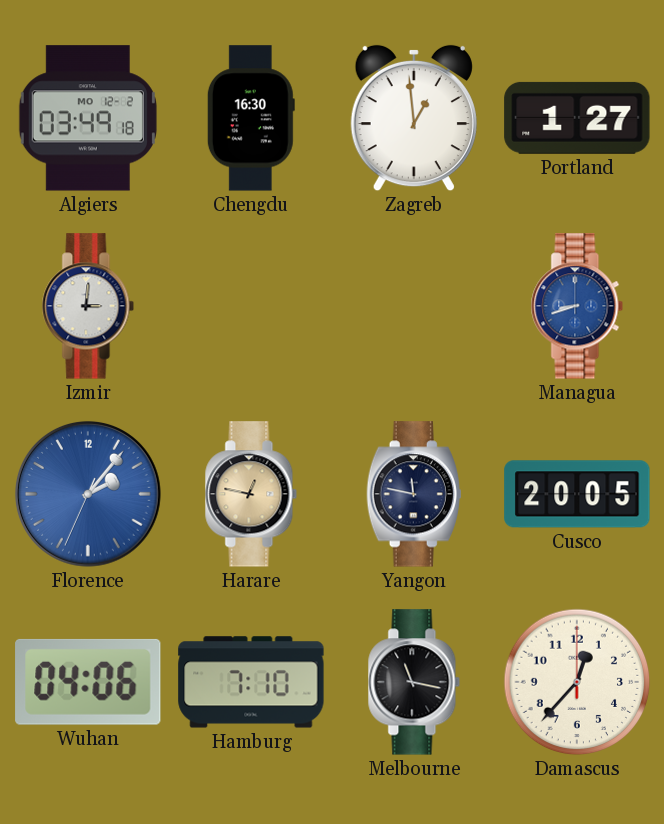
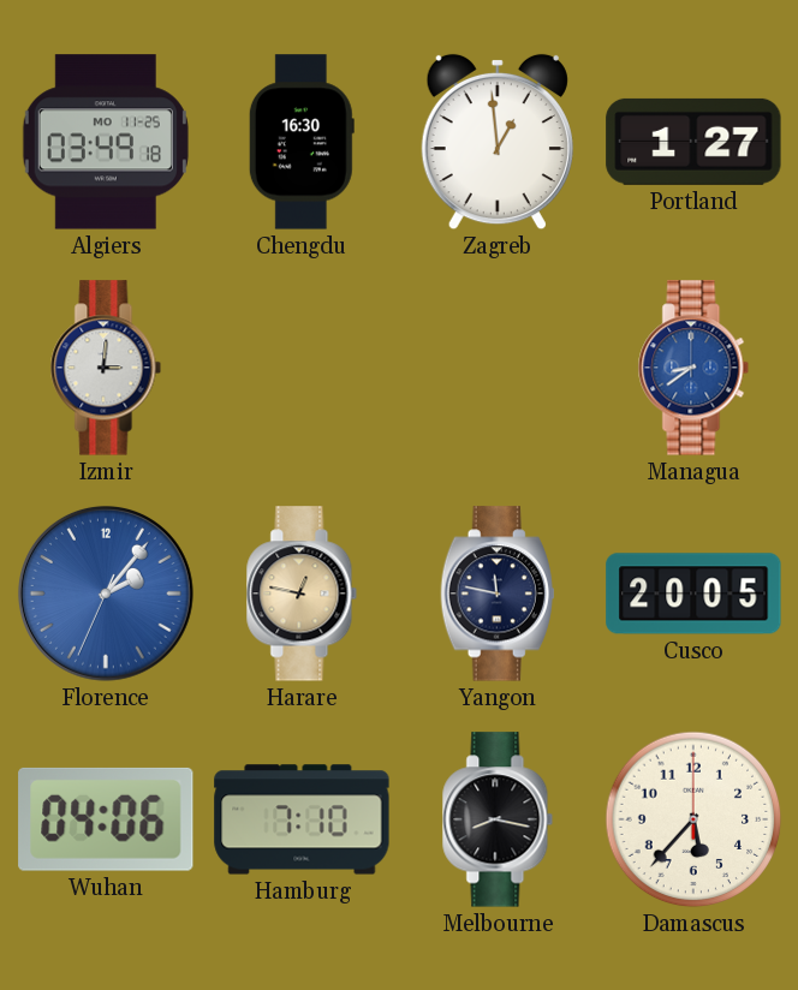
Algiers date: MO 12-2 -> MO 11-25 (106, 142)
Managua: 8:42 -> 8:39 (693, 368)
Melbourne: 11:17 -> 8:17 (498, 819)
Damascus: 12:37 -> 5:37 (693, 819)
